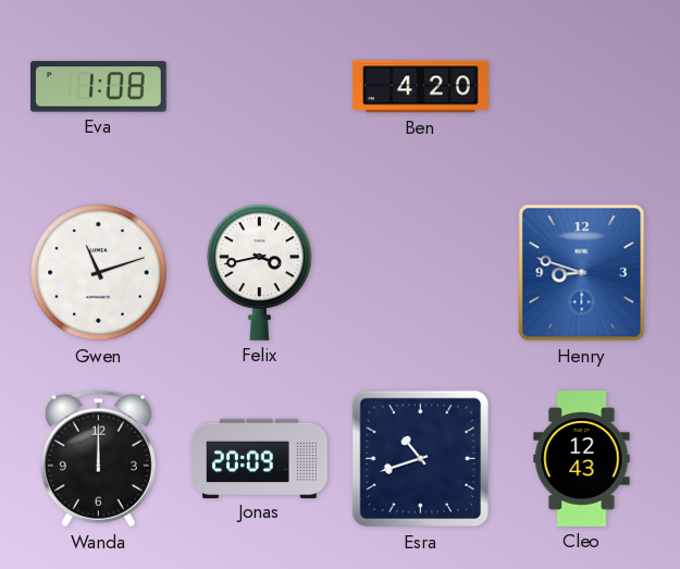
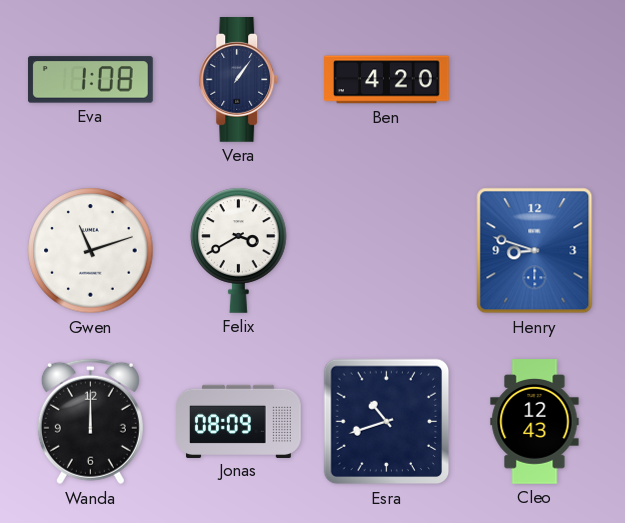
Vera: none -> 1:06 (239, 80)
Felix: 3:43 -> 3:40 (239, 250)
Jonas: 20:09 -> 08:09 (239, 421)
